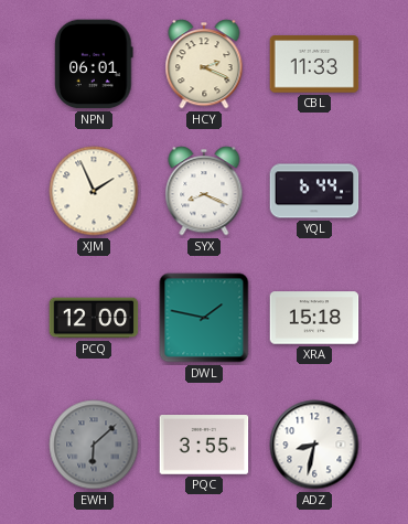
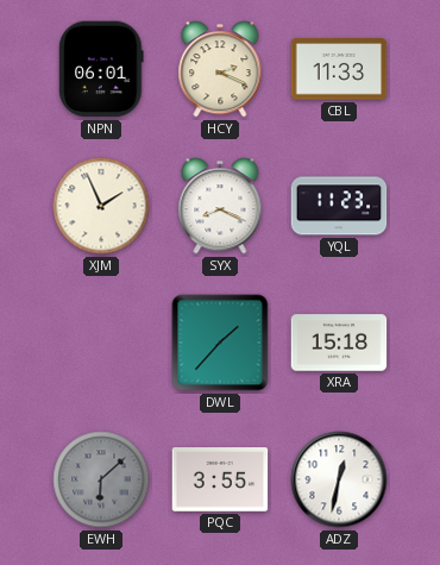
YQL: 6:44 -> 11:23 (339, 206)
PCQ: 12:00 -> none (94, 318)
DWL: 1:47 -> 1:37 (220, 343)
ADZ: 8:32 -> 12:32 (339, 479)
